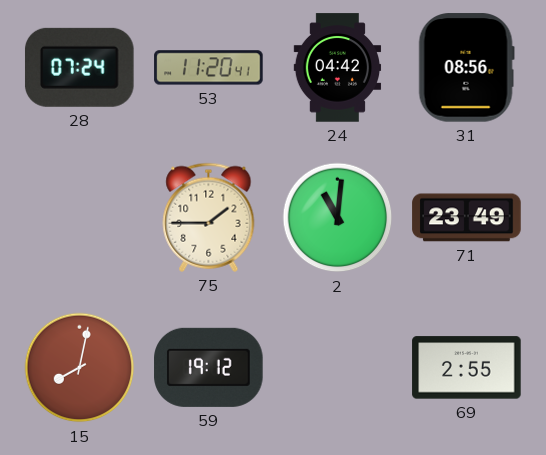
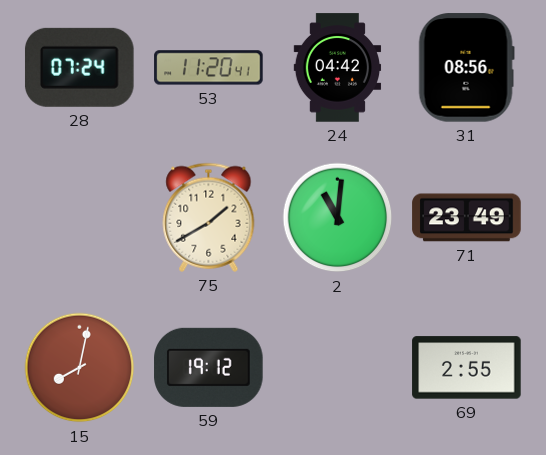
75: 1:45 -> 1:40 (209, 217)
